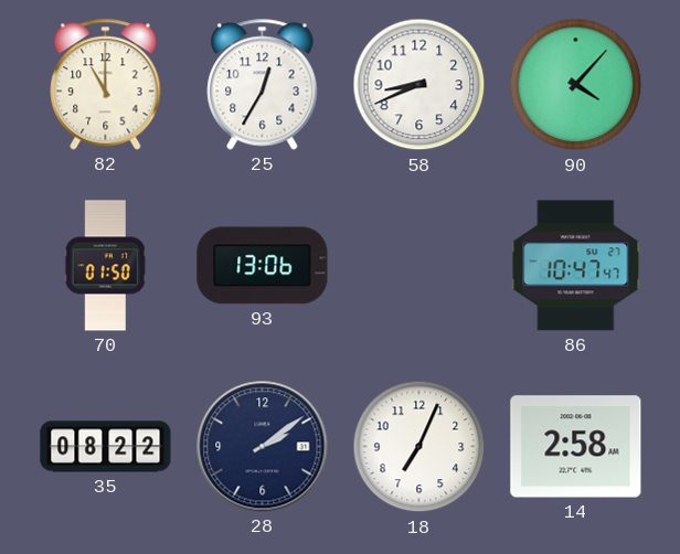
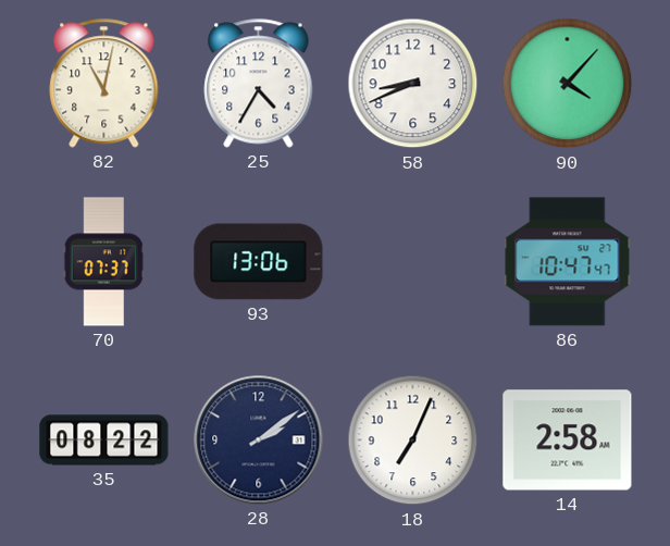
82: 11:00 -> 11:02 (104, 84)
25: 12:35 -> 4:35 (259, 84)
70: 01:50 -> 07:37 (103, 262)
